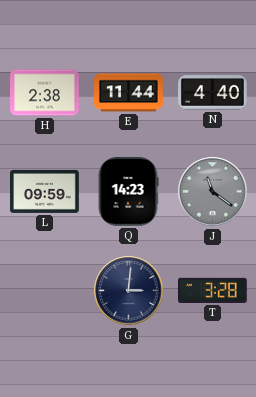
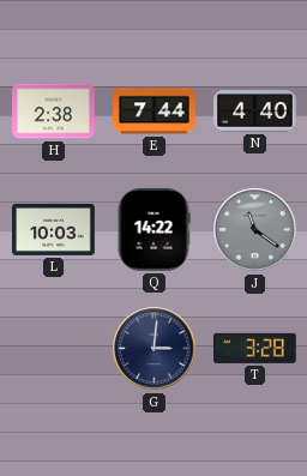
E: 11:44 -> 7:44 (155, 112)
L: 09:59 -> 10:03 (54, 229)
Q: 14:23 -> 14:22 (153, 230)
